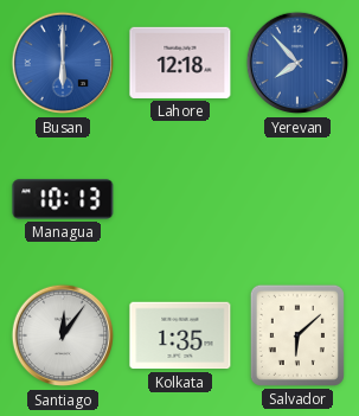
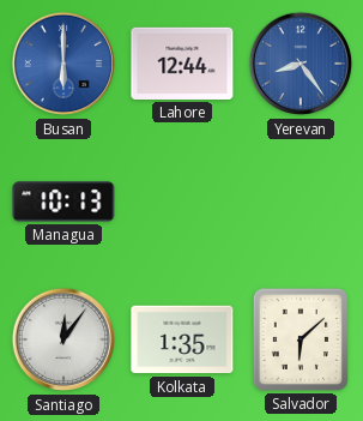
Lahore: 12:18 -> 12:44 (182, 64)
Yerevan: 7:53 -> 8:24 (301, 64)
